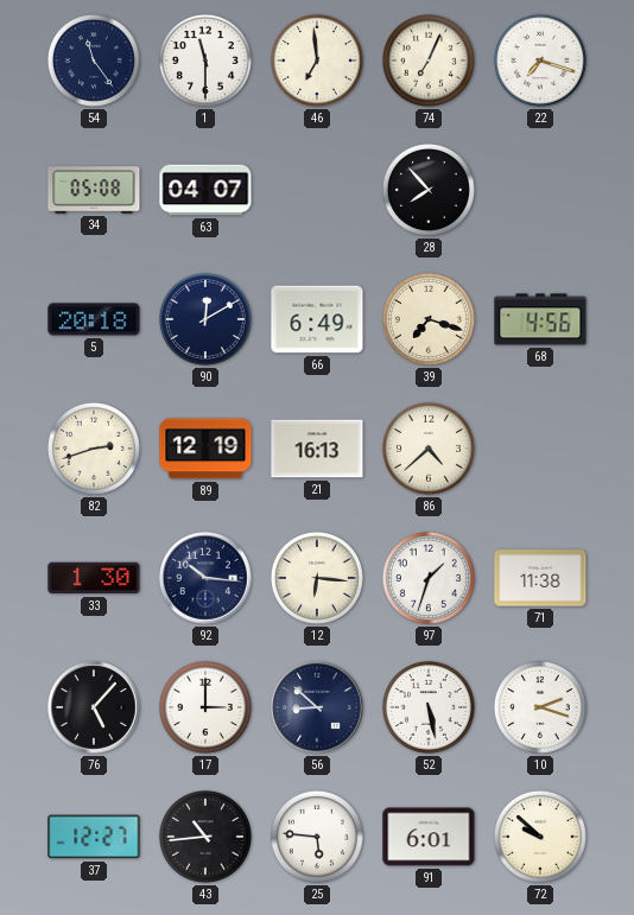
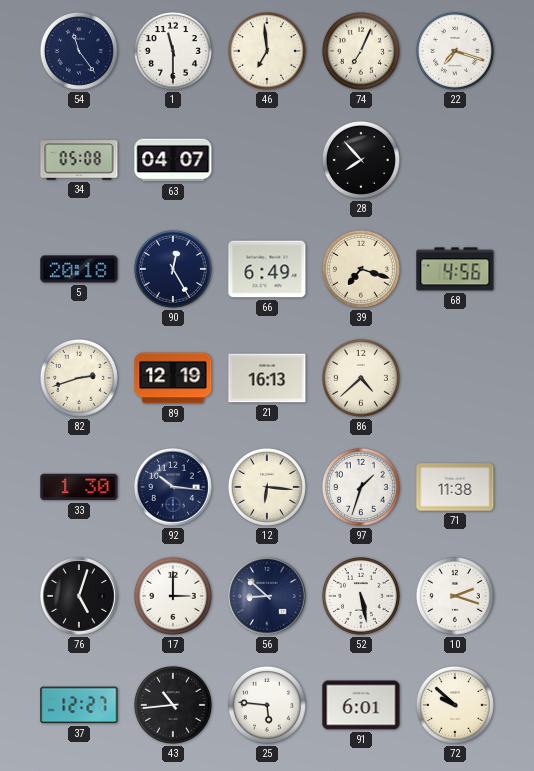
90: 12:10 -> 12:25 (173, 269)
76: 5:07 -> 5:03 (79, 596)
